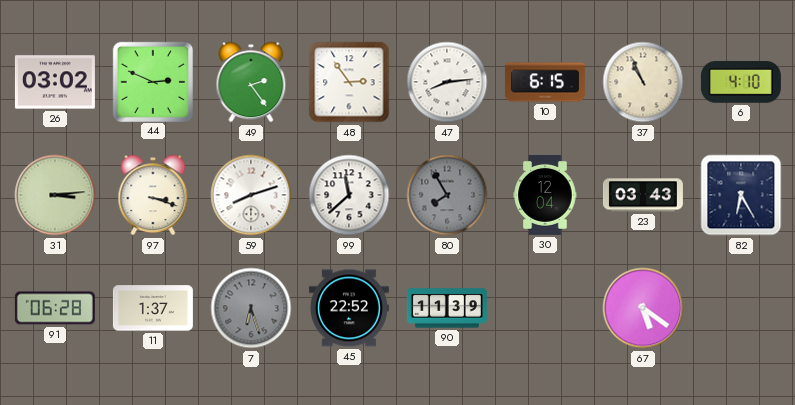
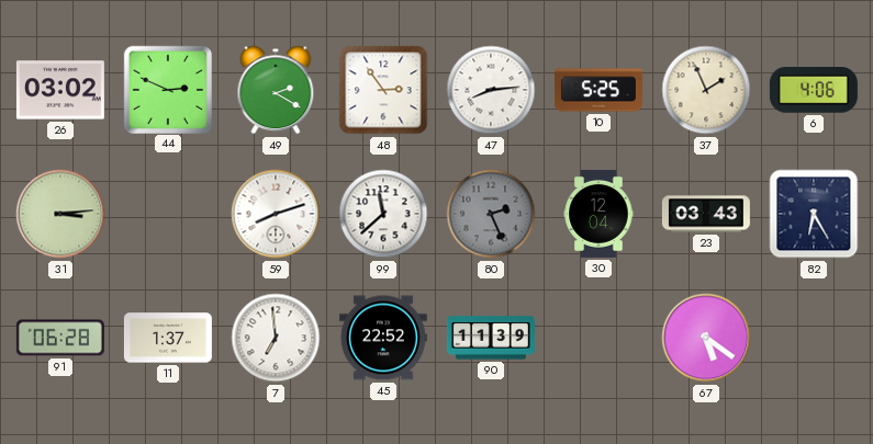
49: 2:24 -> 2:20 (276, 90)
10: 6:15 -> 5:25 (598, 90)
37: 10:56 -> 1:56 (706, 90)
6: 4:10 -> 4:06 (814, 91)
97: 3:18 -> none (153, 195)
80: 7:55 -> 2:26 (491, 214)
7: 6:27 -> 6:59 (276, 338)
7 dial: grey -> white (276, 338)
